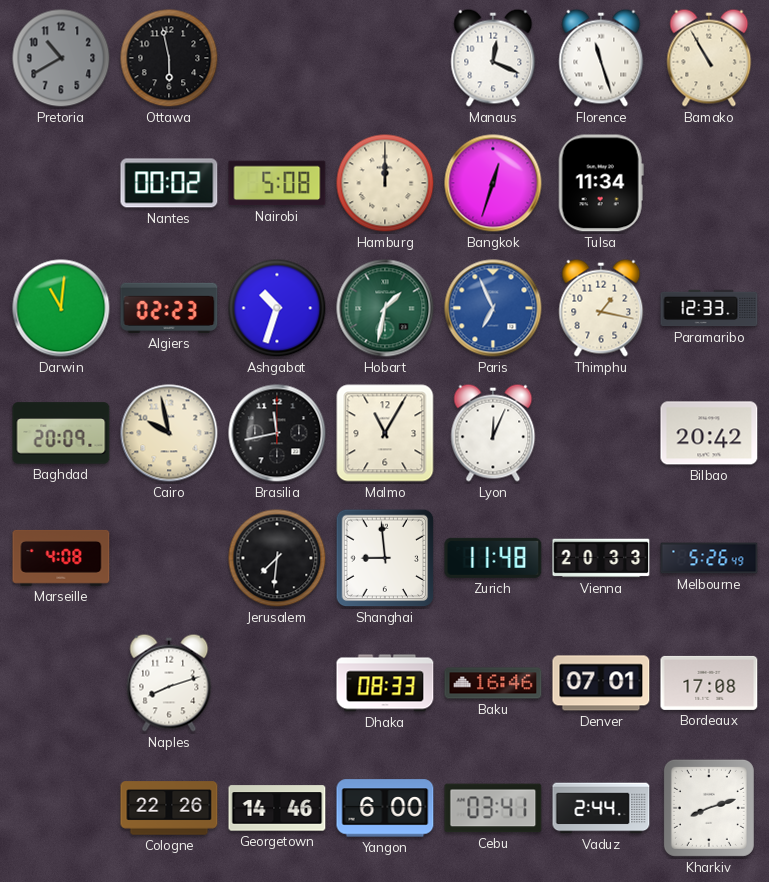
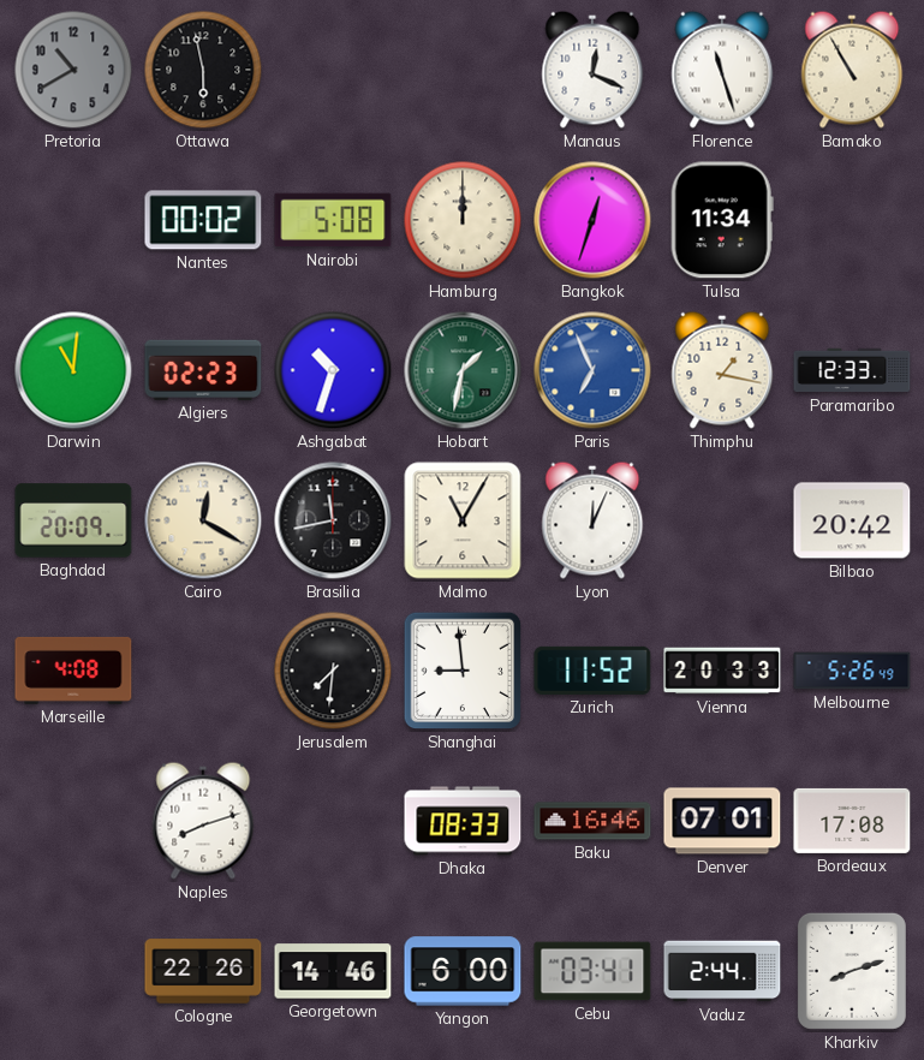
Cairo: 9:58 -> 12:20 (203, 520)
Zurich: 11:48 -> 11:52 (592, 671)
